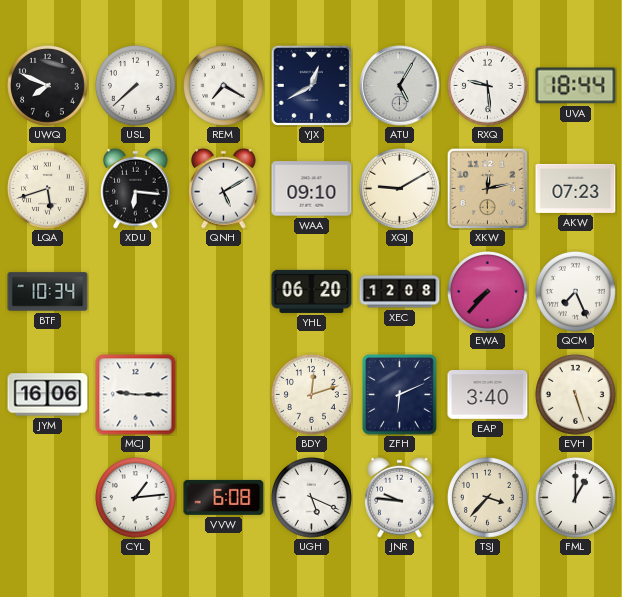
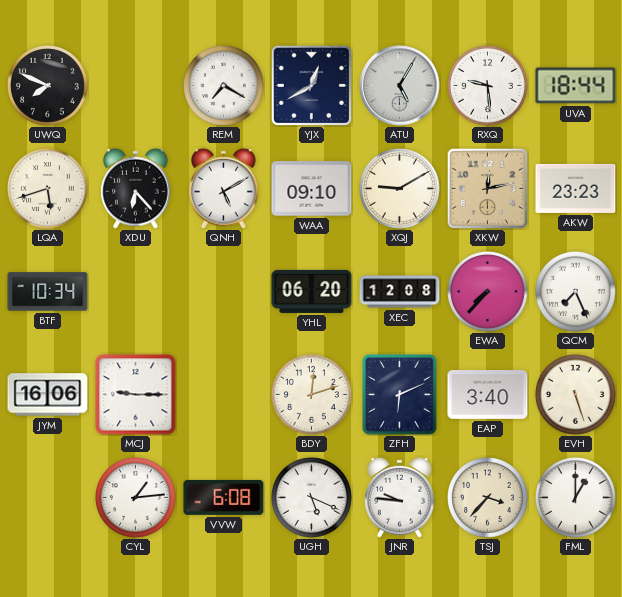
USL: 7:38 -> none (136, 86)
XDU: 6:16 -> 6:23 (136, 188)
AKW: 07:23 -> 23:23 (576, 188)
